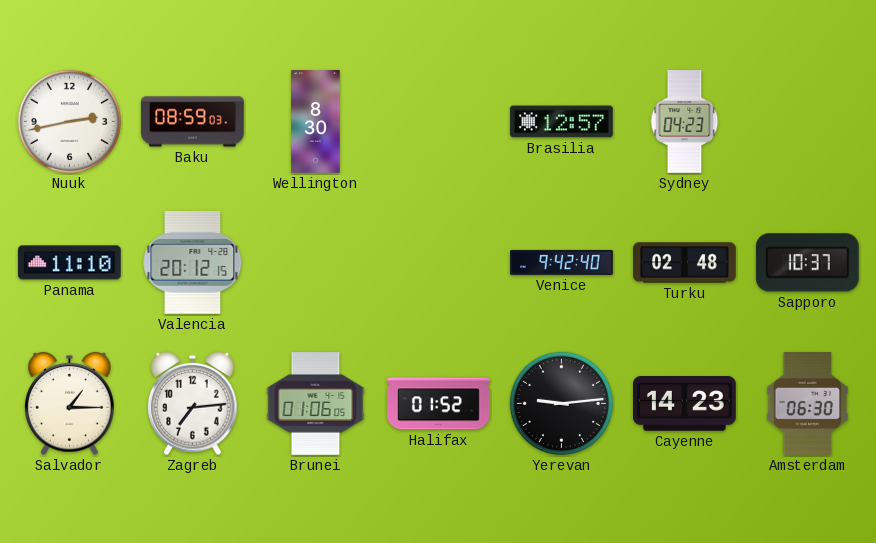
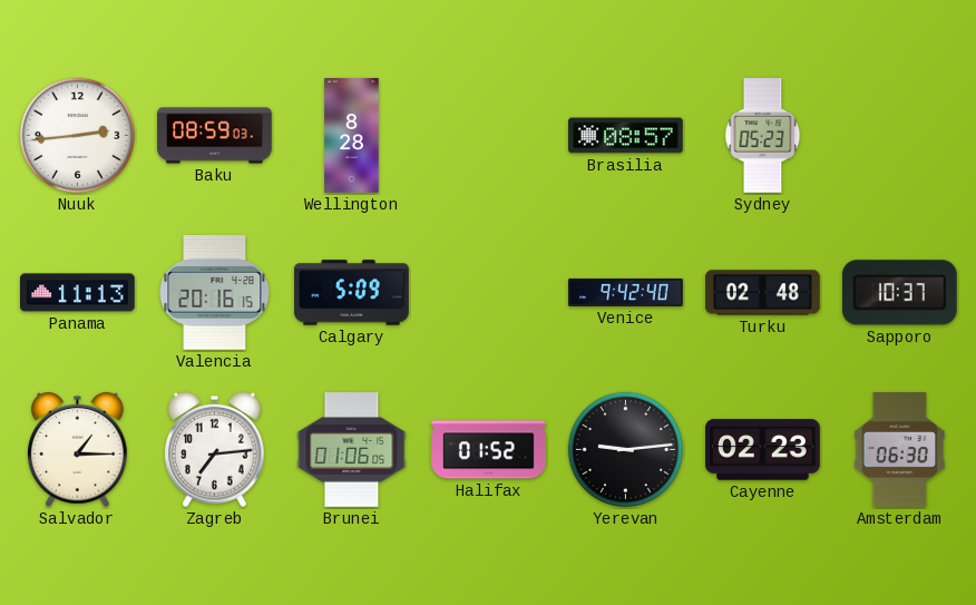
Nuuk: 2:43 -> 2:44 (77, 135)
Wellington: 8:30 -> 8:28 (352, 136)
Brasilia: 12:57 -> 08:57 (626, 136)
Sydney: 04:23 -> 05:23 (763, 136)
Panama: 11:10 -> 11:13 (78, 293)
Valencia: 20:12 -> 20:16 (215, 293)
Calgary: none -> 5:09 (352, 293)
Cayenne: 14:23 -> 02:23 (763, 450)
